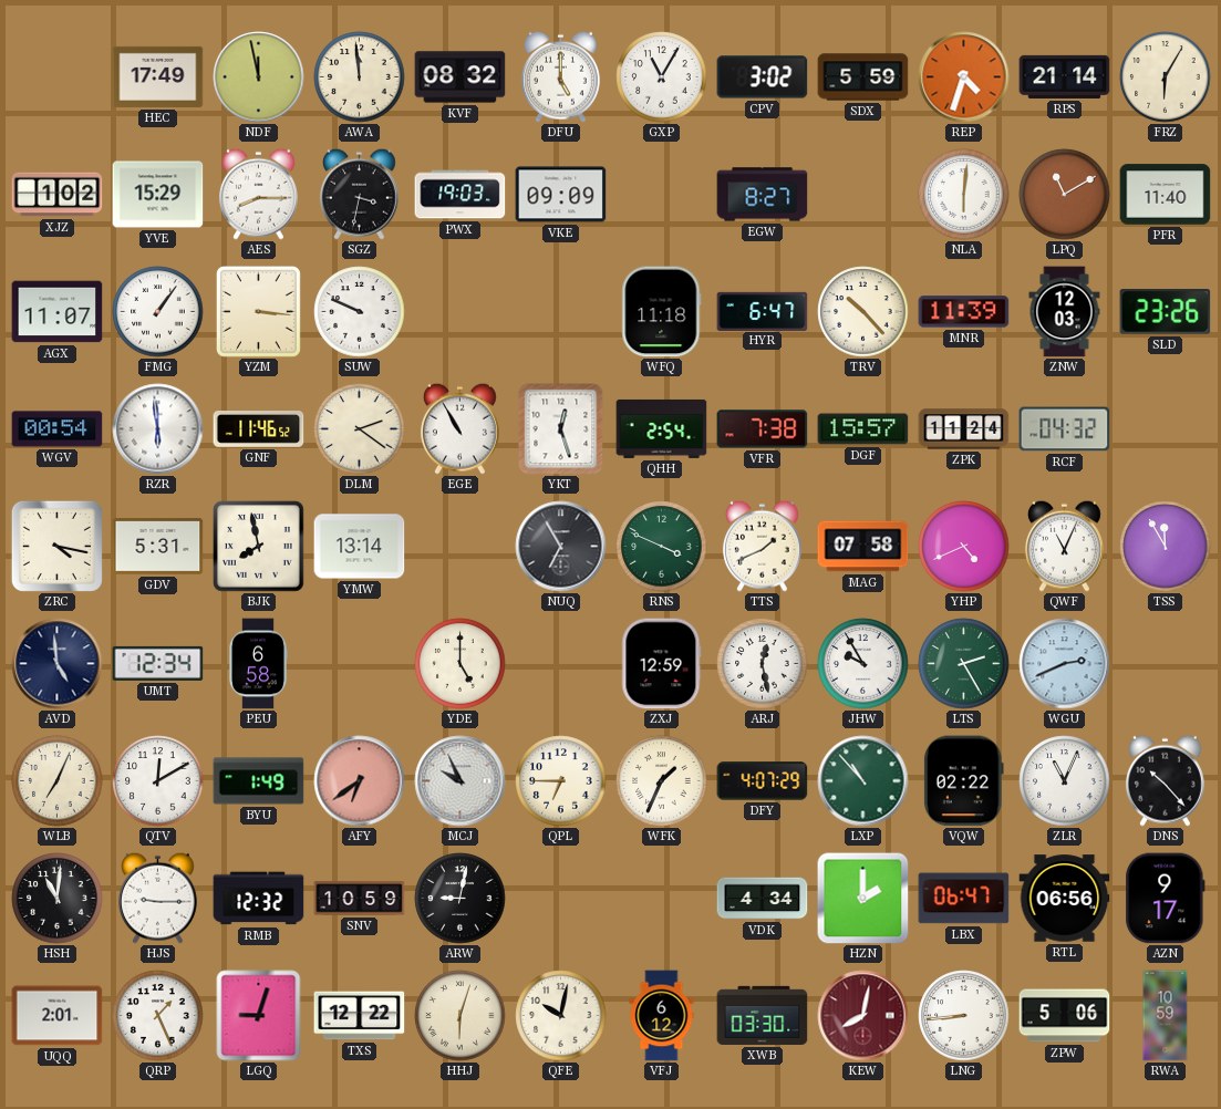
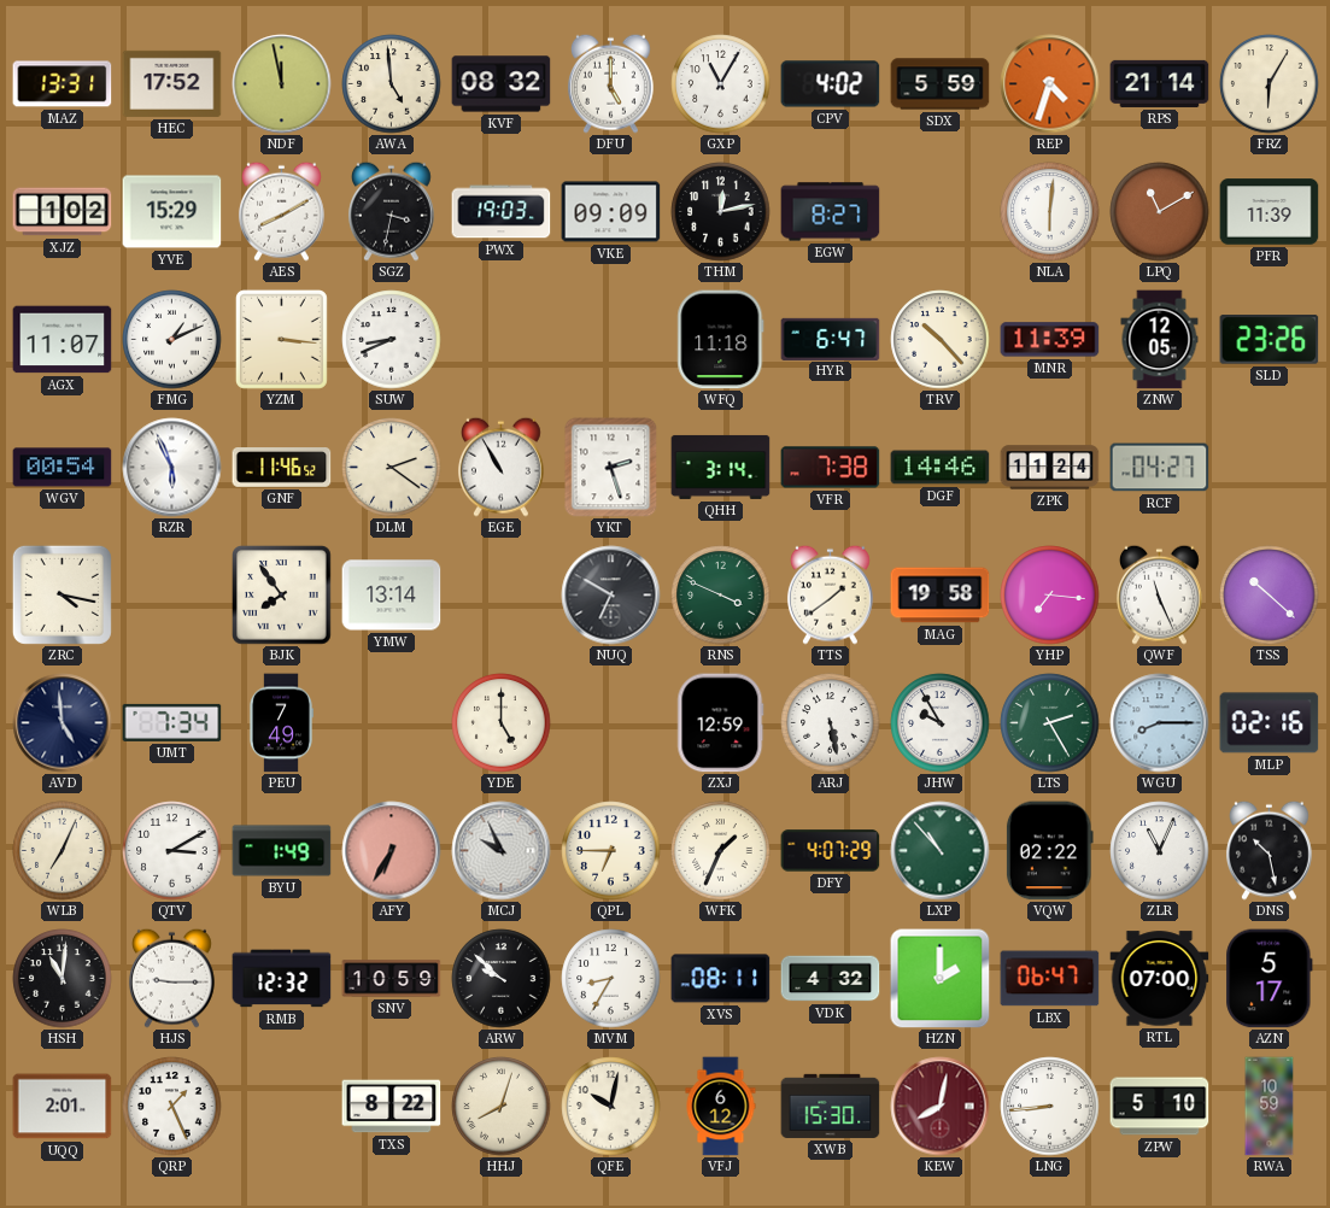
MAZ: none -> 13:31 (63, 84)
HEC: 17:49 -> 17:52 (172, 83)
AWA: 11:59 -> 4:59 (392, 84)
CPV: 3:02 -> 4:02 (831, 84)
AES: 8:15 -> 8:10 (281, 211)
THM: none -> 12:13 (721, 212)
PFR: 11:40 -> 11:39 (1270, 212)
FMG: 1:06 -> 1:11 (172, 340)
SUW: 9:49 -> 8:41 (392, 340)
ZNW: 12:03 -> 12:05 (1160, 340)
RZR: 5:59 -> 5:56 (172, 468)
YKT: 12:27 -> 2:27 (611, 468)
QHH: 2:54 -> 3:14 (721, 467)
DGF: 15:57 -> 14:46 (941, 468)
RCF: 04:32 -> 04:27 (1160, 468)
GDV: 5:31 -> none (158, 547)
BJK: 7:58 -> 7:54 (282, 596)
NUQ: 6:55 -> 6:50 (611, 596)
TTS: 1:41 -> 1:39 (830, 594)
MAG: 07:58 -> 19:58 (941, 596)
YHP: 4:41 -> 7:16 (1050, 596)
QWF: 11:04 -> 11:26 (1159, 594)
TSS: 11:55 -> 10:22 (1270, 596)
UMT: 12:34 -> 7:34 (172, 722)
PEU: 6:58 -> 7:49 (280, 723)
ARJ: 12:28 -> 5:28 (831, 723)
WGU: 2:41 -> 8:15 (1160, 723)
MLP: none -> 02:16 (1270, 723)
QTV: 12:10 -> 3:10 (172, 851)
AFY: 6:39 -> 6:35 (392, 851)
DNS: 10:23 -> 10:28 (1269, 850)
ARW: 9:02 -> 9:52 (502, 979)
MVM: none -> 8:35 (611, 979)
XVS: none -> 08:11 (721, 979)
VDK: 4:34 -> 4:32 (831, 979)
RTL: 06:56 -> 07:00 (1160, 979)
AZN: 9:17 -> 5:17 (1270, 979)
LGQ: 9:03 -> none (259, 1016)
TXS: 12:22 -> 8:22 (392, 1107)
HHJ: 6:03 -> 8:03 (502, 1107)
XWB: 03:30 -> 15:30 (831, 1106)
ZPW: 5:06 -> 5:10 (1160, 1107)
